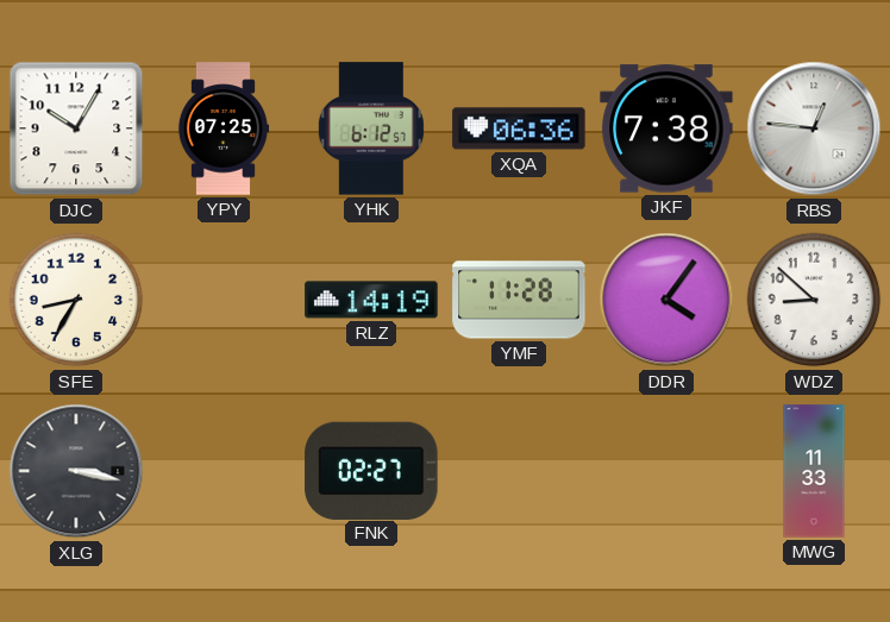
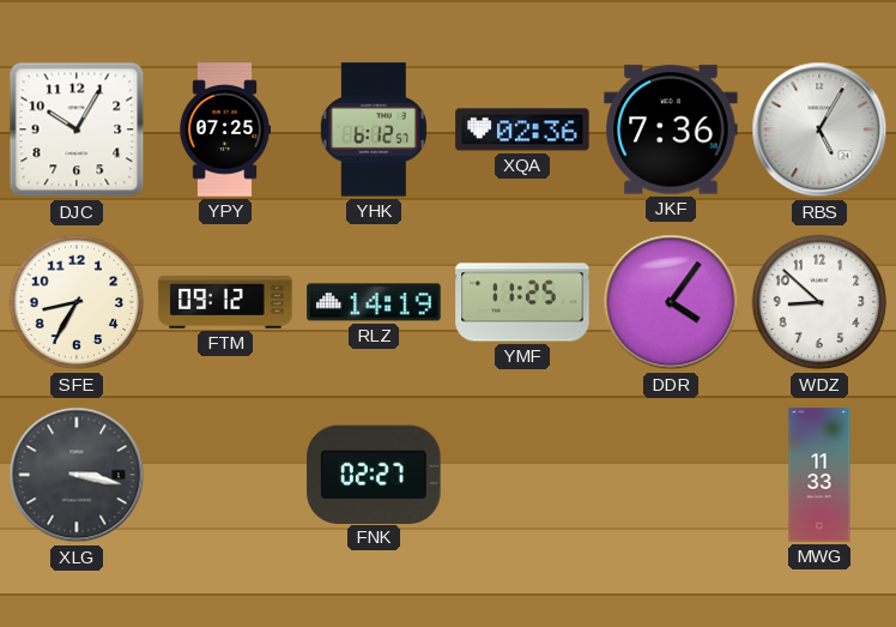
XQA: 06:36 -> 02:36 (522, 129)
JKF: 7:38 -> 7:36 (671, 129)
RBS: 12:46 -> 5:05 (819, 129)
FTM: none -> 09:12 (225, 303)
YMF: 11:28 -> 11:25 (522, 302)
